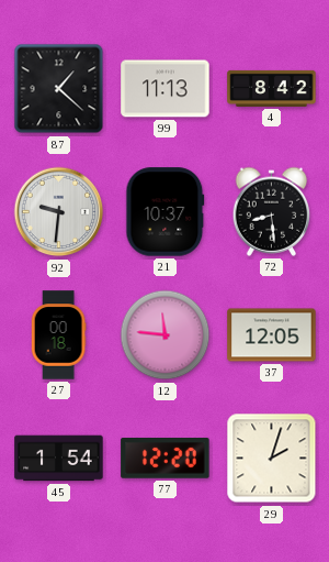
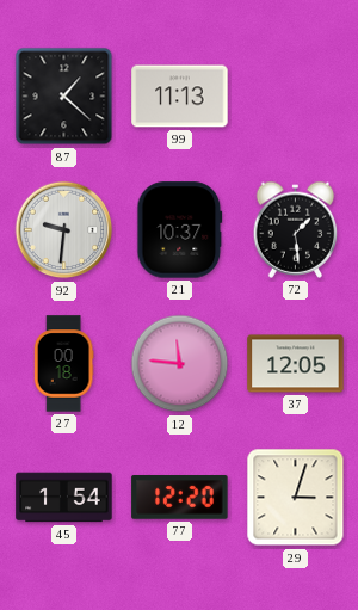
4: 8:42 -> none (272, 88)
72: 8:29 -> 1:29 (296, 229)
29: 2:03 -> 3:03 (296, 498)
